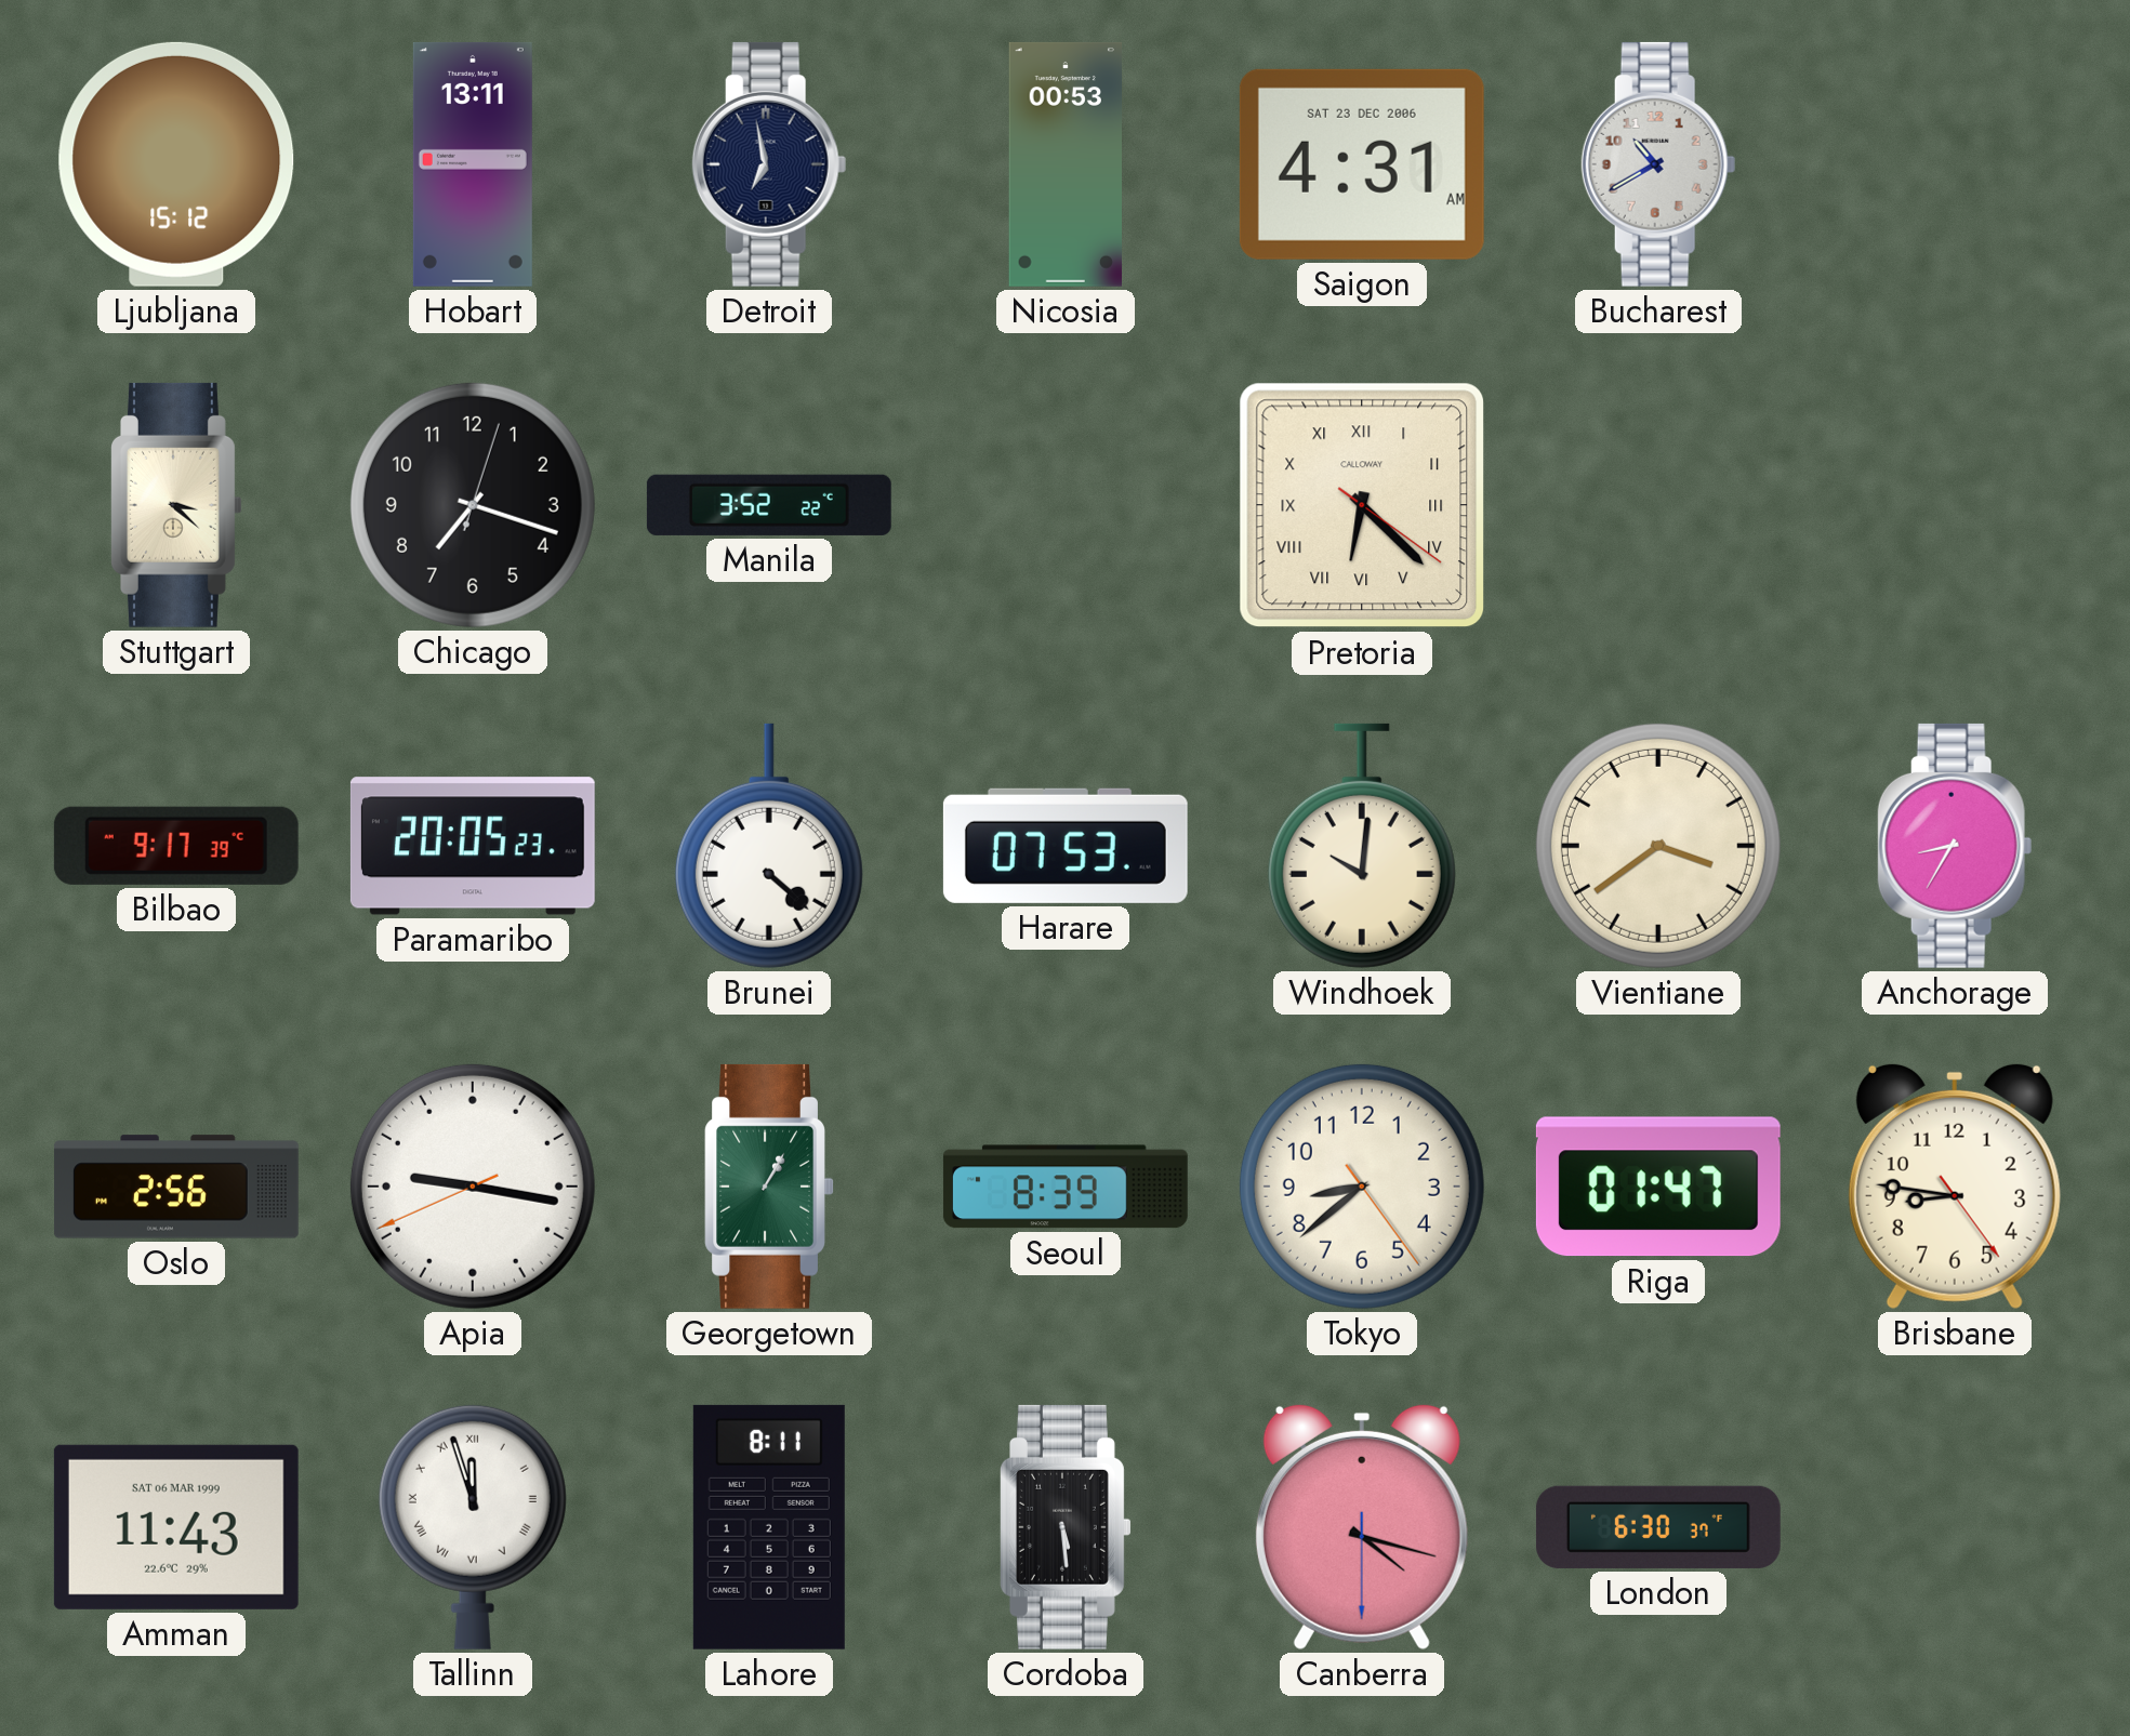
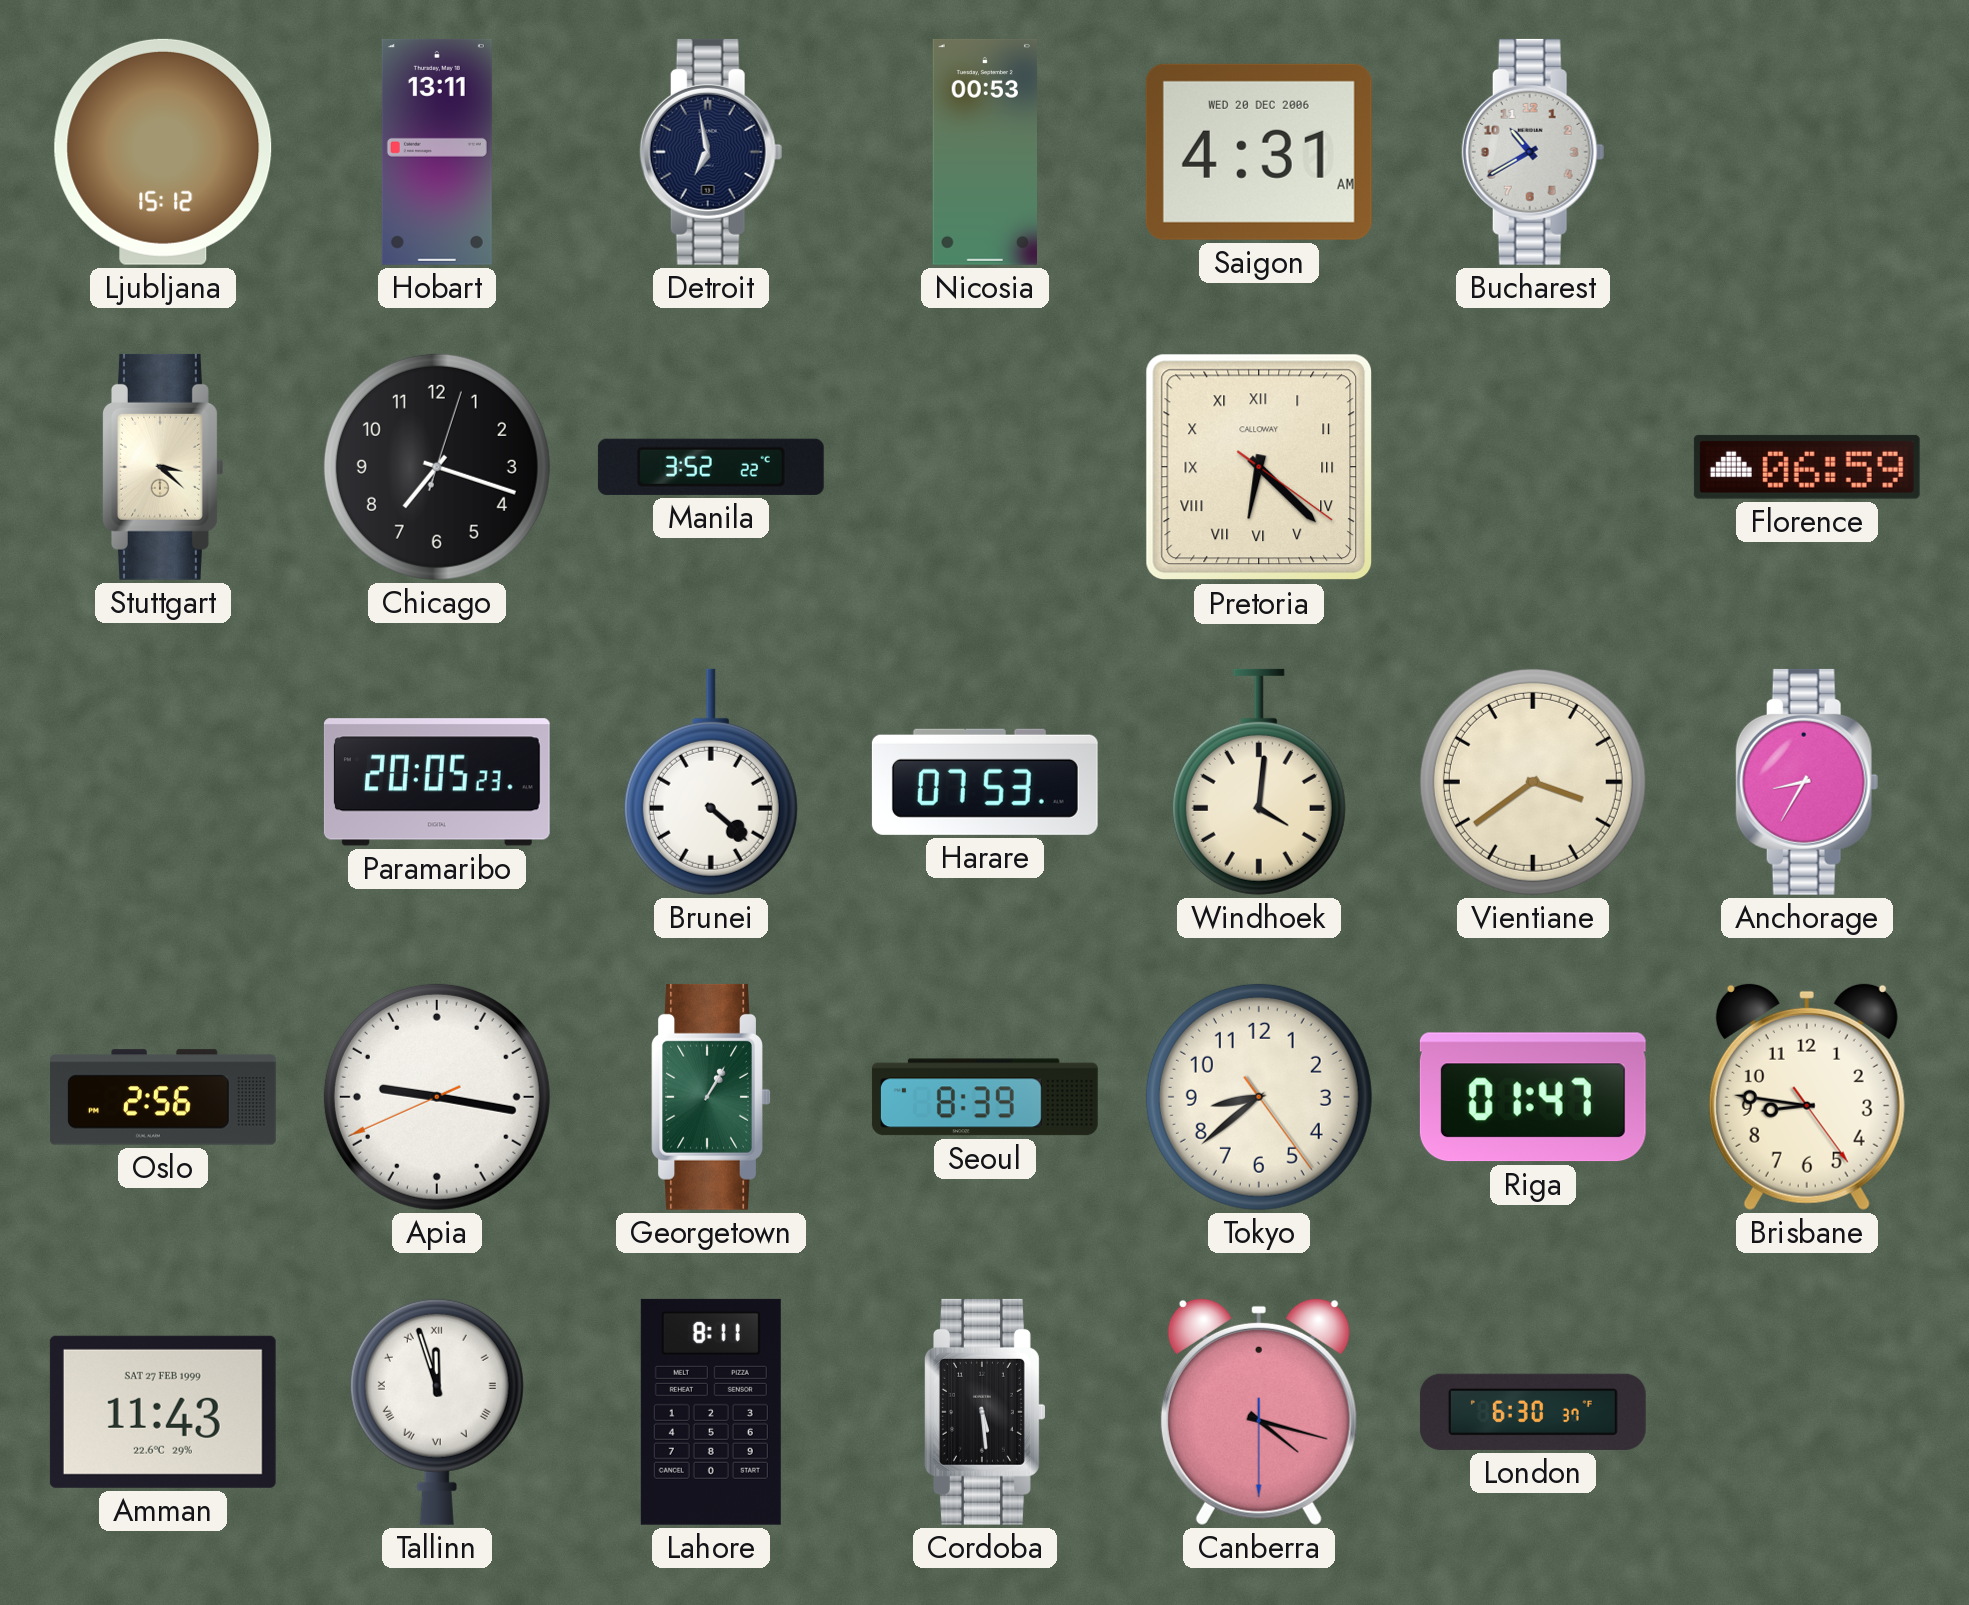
Saigon date: SAT 23 DEC 2006 -> WED 20 DEC 2006 (1259, 152)
Florence: none -> 06:59 (1807, 467)
Bilbao: 9:17 -> none (176, 846)
Windhoek: 10:01 -> 4:01 (1259, 782)
Amman date: SAT 06 MAR 1999 -> SAT 27 FEB 1999 (163, 1412)
